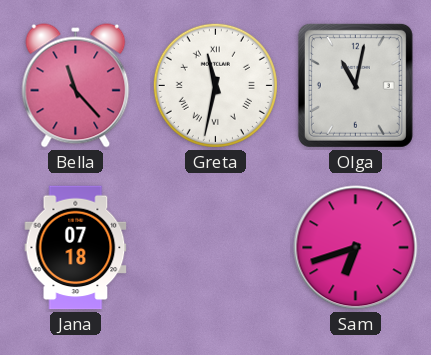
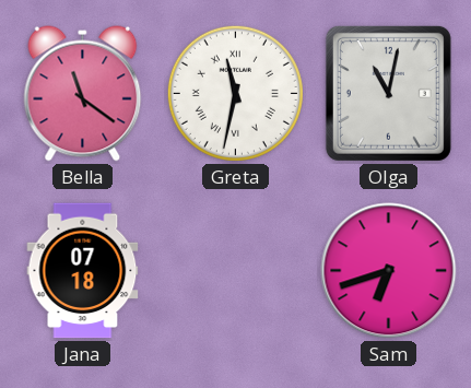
Bella: 11:23 -> 11:21 (83, 94)
